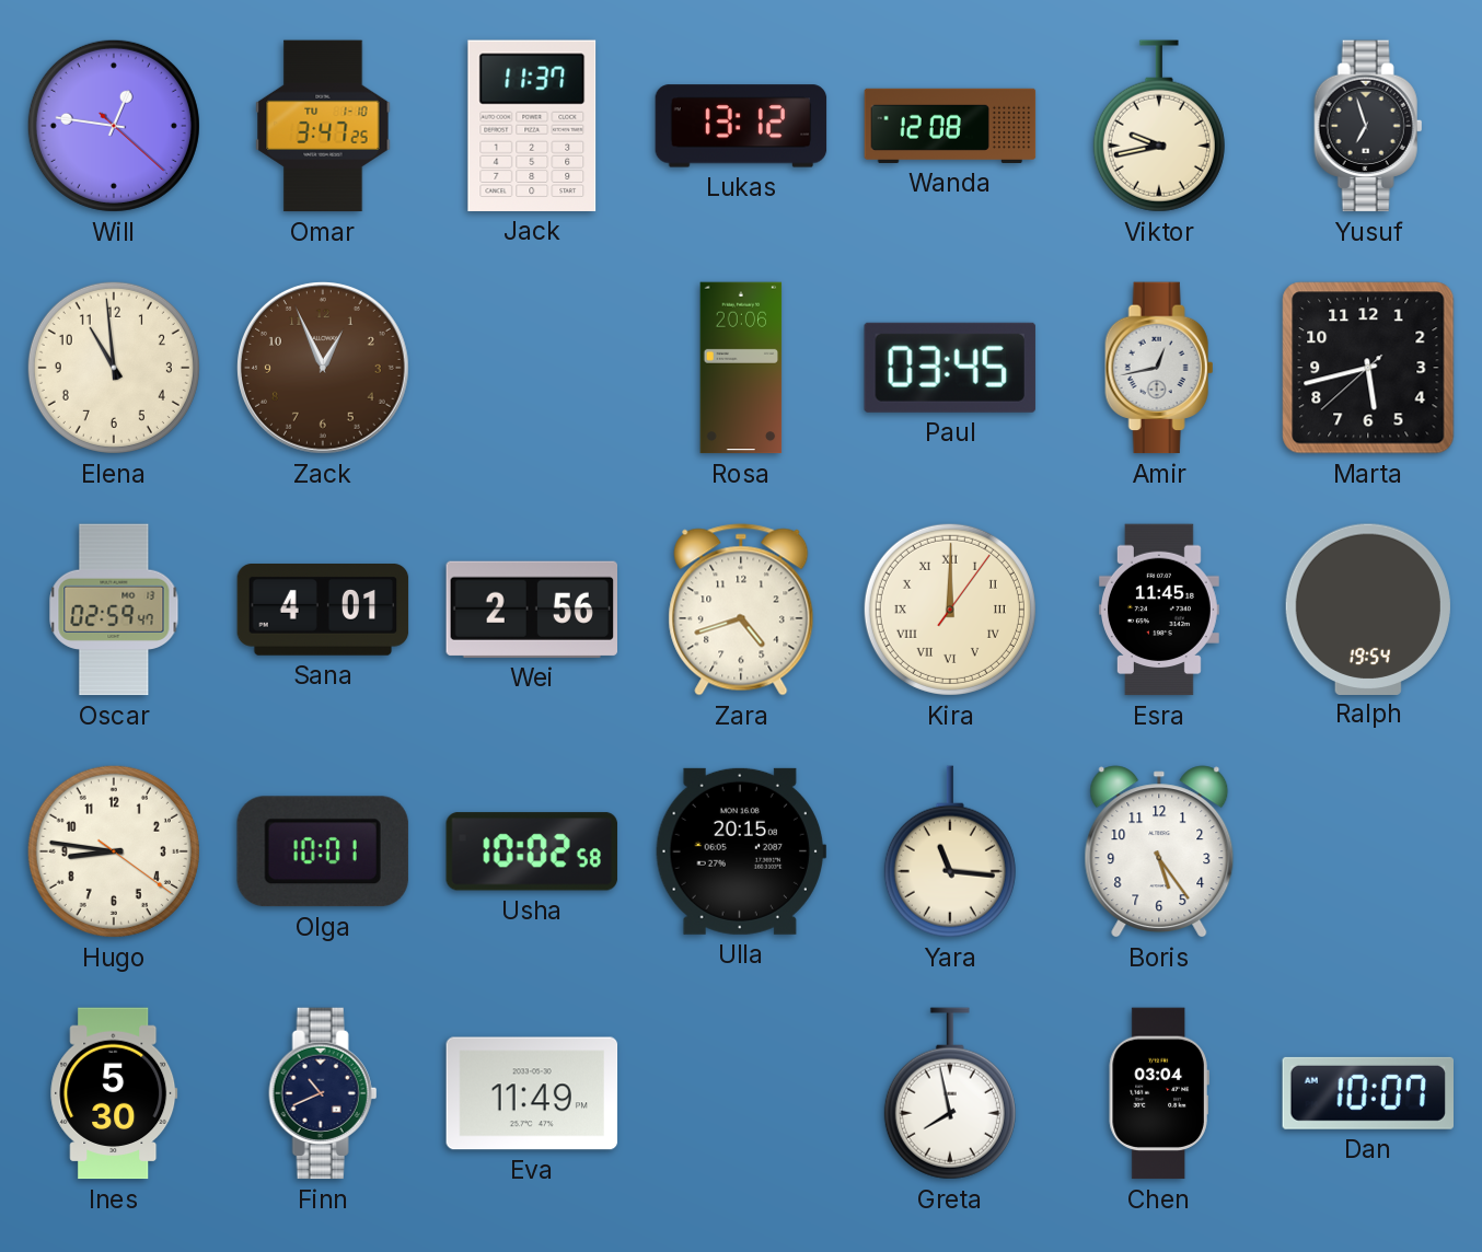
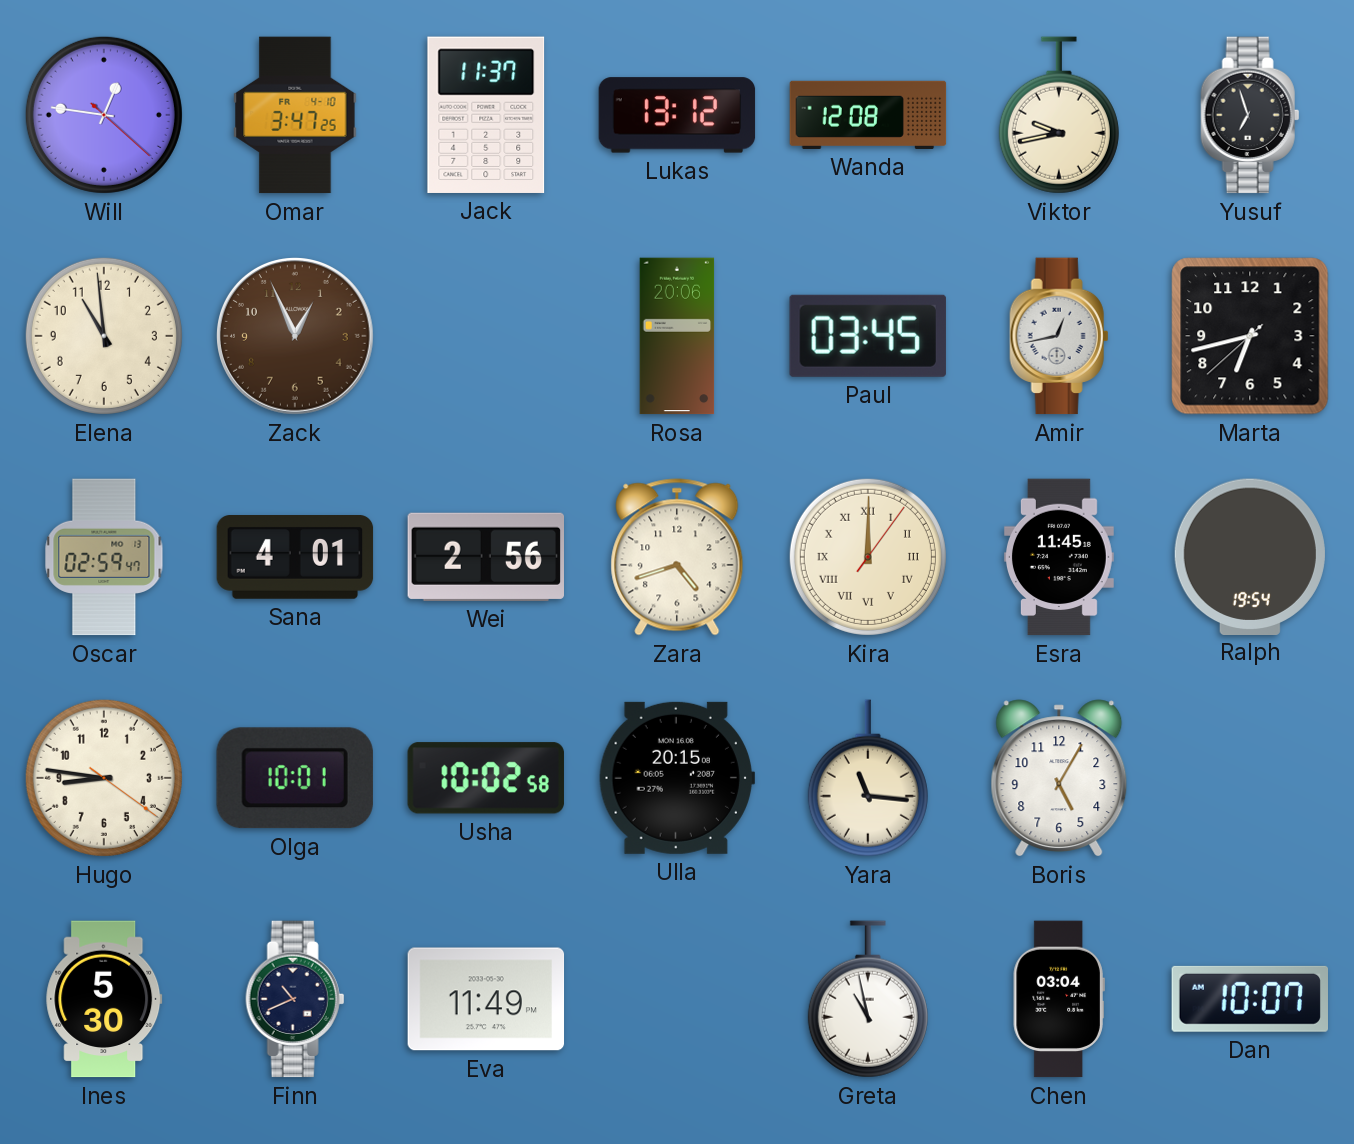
Omar date: TU 1-10 -> FR 4-10 (295, 115)
Marta: 5:42 -> 6:42 (1250, 336)
Boris: 5:24 -> 5:05 (1059, 778)
Greta: 7:58 -> 10:58 (868, 999)
